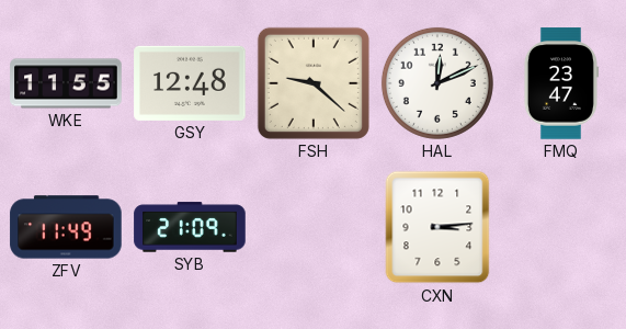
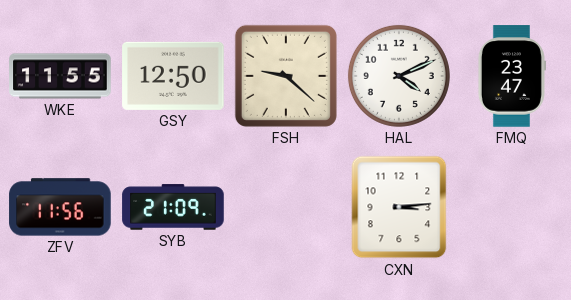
GSY: 12:48 -> 12:50 (173, 76)
HAL: 12:11 -> 4:11 (399, 76)
ZFV: 11:49 -> 11:56 (60, 207)
